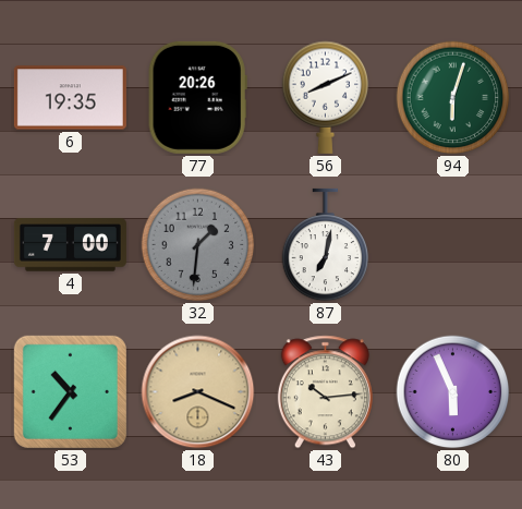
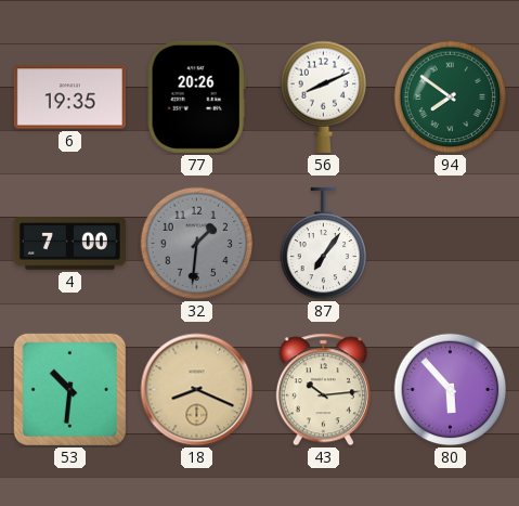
94: 6:03 -> 7:51 (451, 98)
87: 7:02 -> 7:06 (324, 244)
53: 10:36 -> 10:31 (69, 389)
80: 5:56 -> 5:53 (451, 390)
